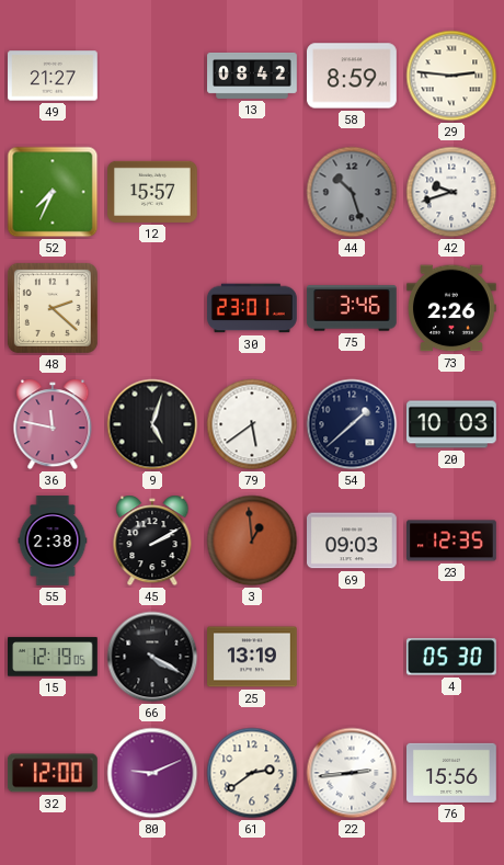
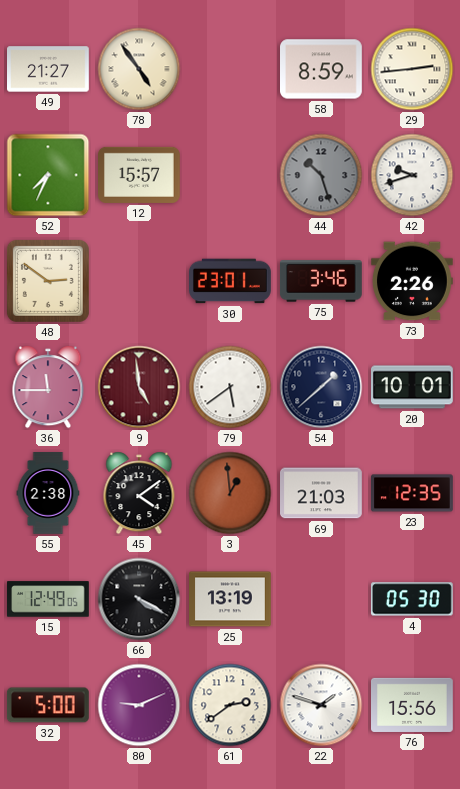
78: none -> 4:54 (139, 69)
13: 08:42 -> none (252, 76)
29: 2:46 -> 2:44 (412, 69)
48: 2:22 -> 2:51 (48, 281)
36: 11:47 -> 11:45 (48, 387)
9: 5:03 -> 4:59 (139, 387)
9 dial: black -> burgundy (139, 387)
20: 10:03 -> 10:01 (413, 387)
45: 2:10 -> 4:09 (139, 493)
69: 09:03 -> 21:03 (322, 493)
15: 12:19 -> 12:49 (49, 599)
32: 12:00 -> 5:00 (48, 705)
22: 2:44 -> 1:48 (321, 705)
